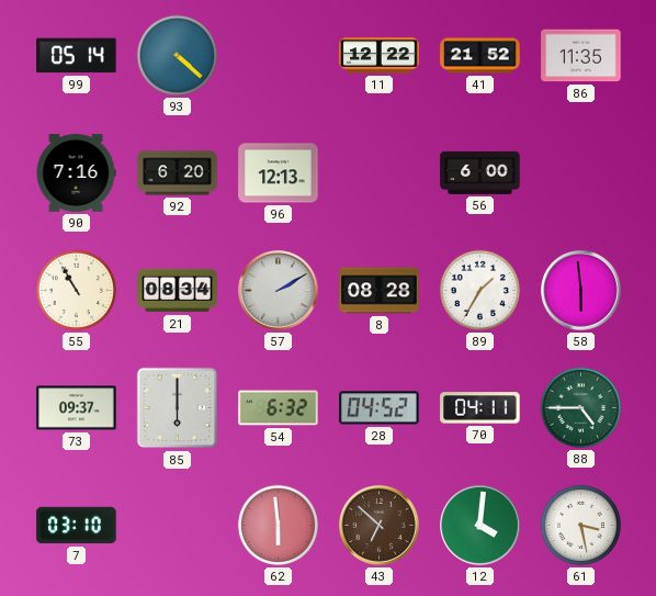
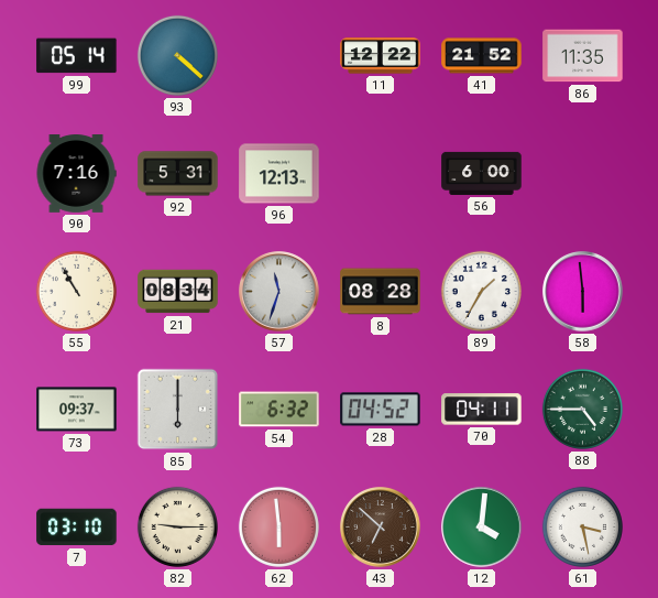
92: 6:20 -> 5:31 (178, 174)
57: 2:10 -> 11:33 (279, 292)
82: none -> 9:15 (177, 526)
